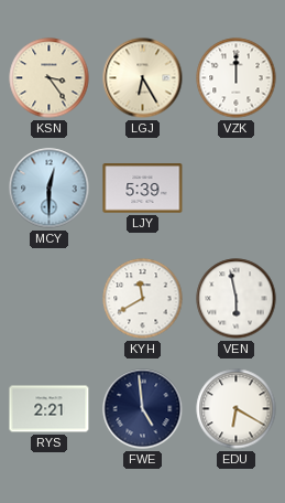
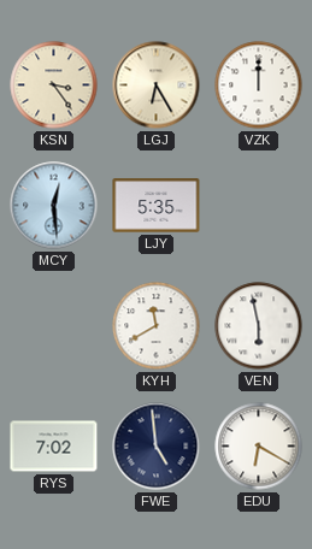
MCY: 12:30 -> 12:29 (54, 206)
LJY: 5:39 -> 5:35 (157, 206)
RYS: 2:21 -> 7:02 (54, 447)
